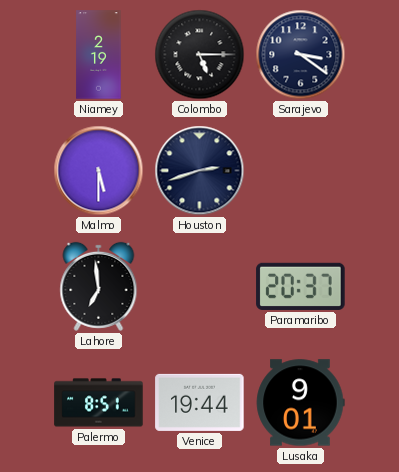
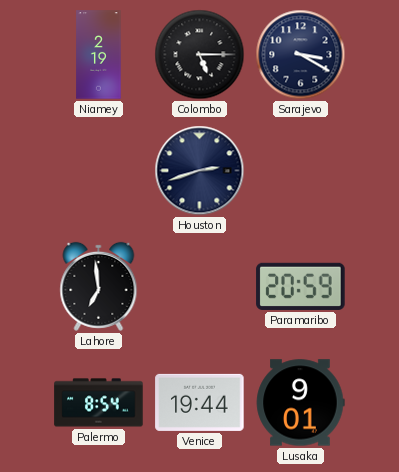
Sarajevo: 3:21 -> 3:20 (301, 55)
Malmo: 5:30 -> none (99, 171)
Paramaribo: 20:37 -> 20:59 (301, 286)
Palermo: 8:51 -> 8:54 (99, 403)
